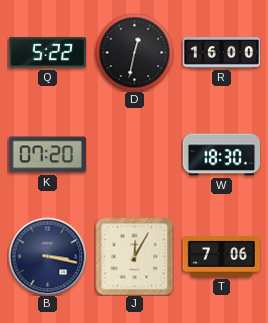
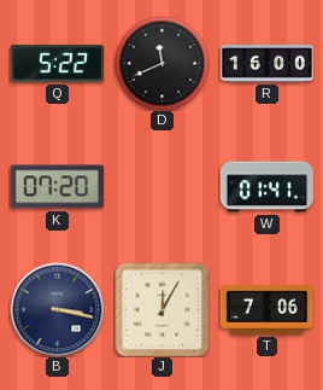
D: 12:32 -> 11:41 (161, 63)
W: 18:30 -> 01:41 (266, 187)
